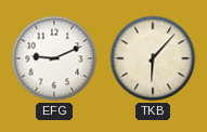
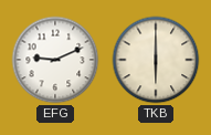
TKB: 6:07 -> 6:00 (156, 60)
